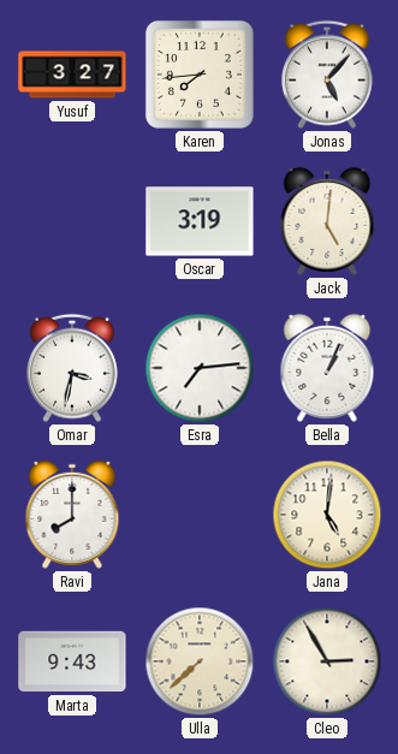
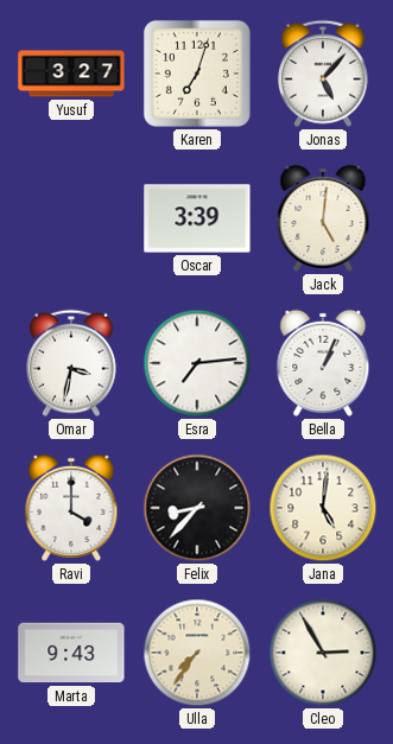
Karen: 7:44 -> 7:03 (197, 74)
Oscar: 3:19 -> 3:39 (197, 218)
Ravi: 8:00 -> 4:00 (71, 508)
Felix: none -> 8:37 (197, 508)
Ulla: 7:38 -> 7:36 (197, 653)
